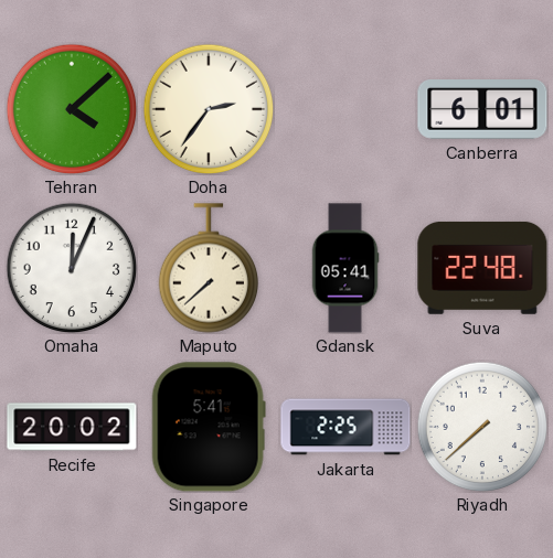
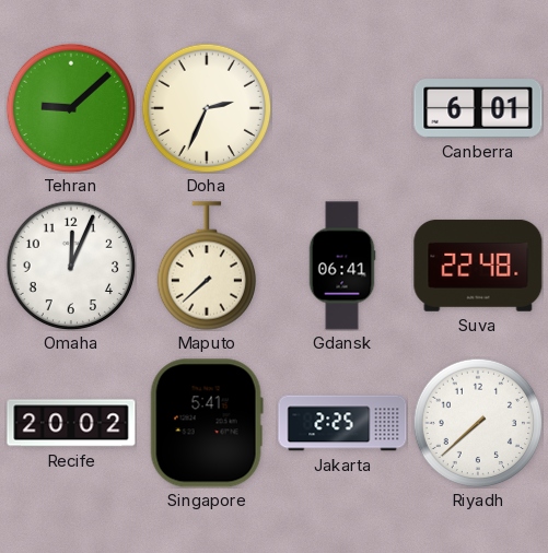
Tehran: 4:08 -> 9:08 (71, 108)
Doha: 2:36 -> 2:34 (207, 108)
Gdansk: 05:41 -> 06:41 (342, 266)
